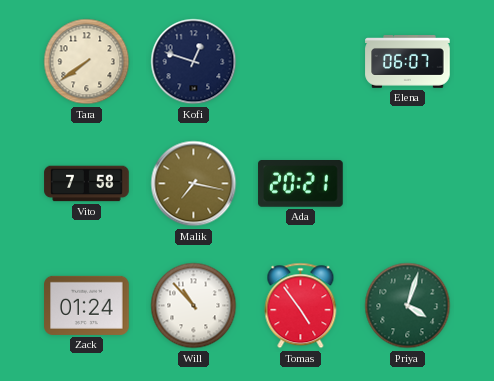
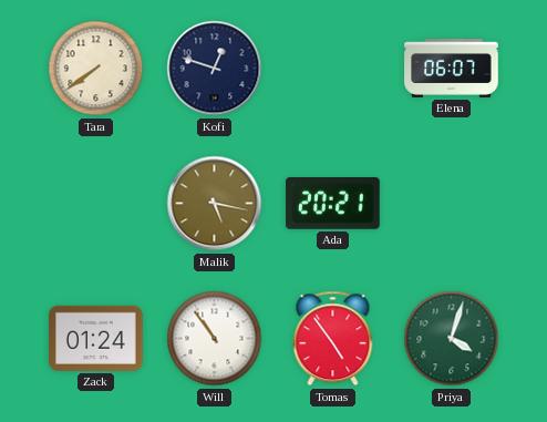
Vito: 7:58 -> none (87, 184)
Malik: 7:17 -> 5:17 (215, 204)
Will: 10:53 -> 10:54 (215, 339)
